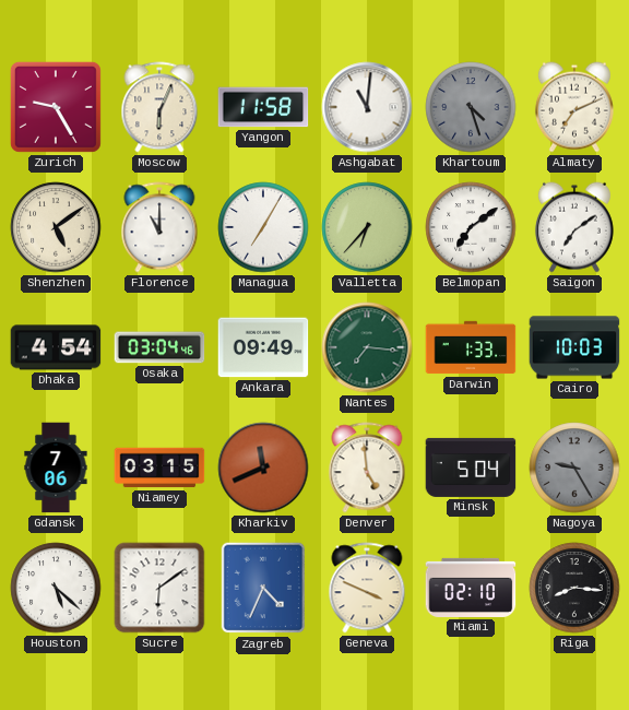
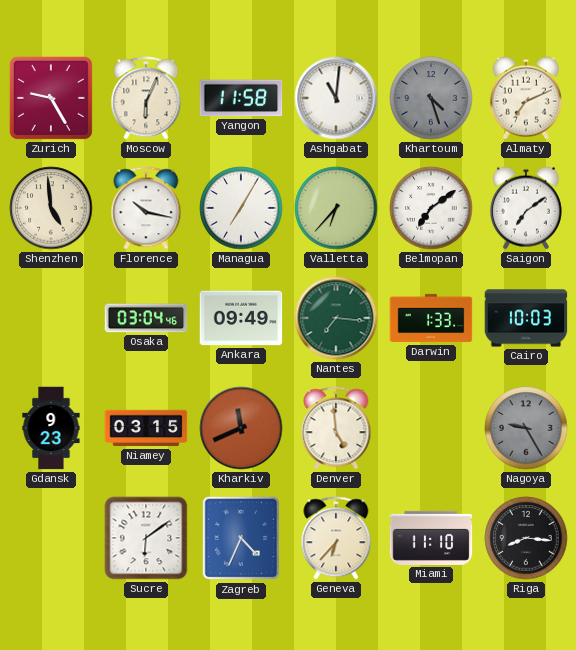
Shenzhen: 5:09 -> 4:59 (51, 208)
Florence: 11:00 -> 10:17 (146, 208)
Dhaka: 4:54 -> none (56, 347)
Gdansk: 7:06 -> 9:23 (51, 428)
Minsk: 5:04 -> none (471, 468)
Houston: 5:22 -> none (56, 588)
Geneva: 3:49 -> 6:37 (336, 538)
Miami: 02:10 -> 11:10 (431, 538)
